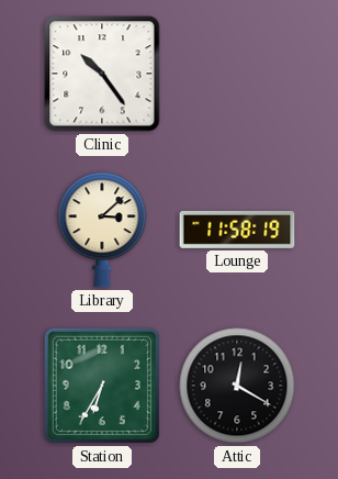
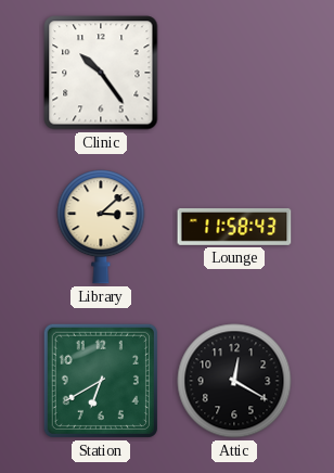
Lounge: 11:58:19 -> 11:58:43 (234, 227)
Station: 6:35 -> 6:40 (101, 381)
